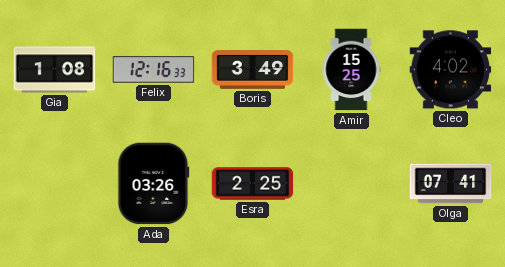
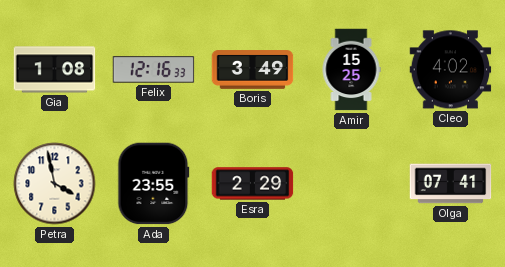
Petra: none -> 3:58 (55, 184)
Ada: 03:26 -> 23:55 (154, 184)
Esra: 2:25 -> 2:29 (253, 184)
